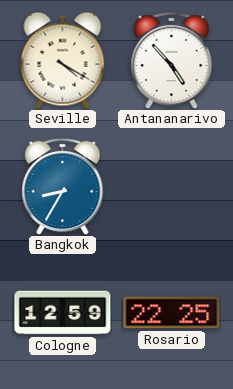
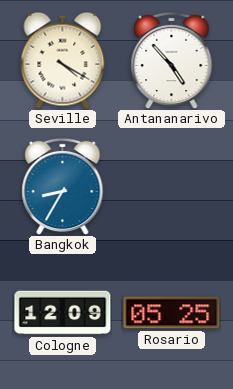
Cologne: 12:59 -> 12:09 (63, 313)
Rosario: 22:25 -> 05:25 (172, 313)
